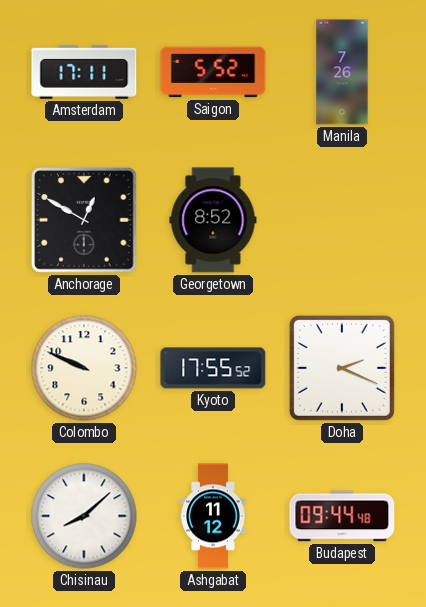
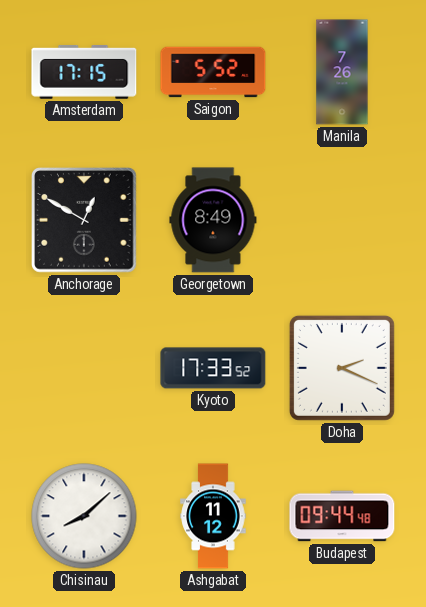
Amsterdam: 17:11 -> 17:15 (84, 72)
Georgetown: 8:52 -> 8:49 (213, 220)
Colombo: 9:49 -> none (84, 368)
Kyoto: 17:55 -> 17:33 (213, 368)
